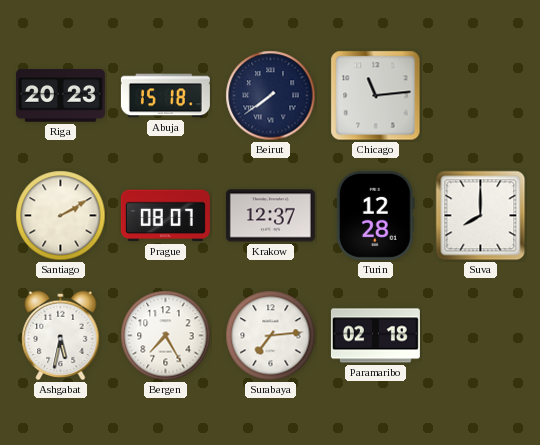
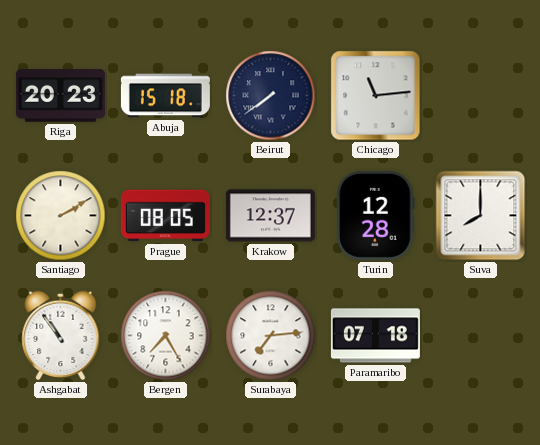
Prague: 08:07 -> 08:05 (165, 216)
Ashgabat: 5:32 -> 10:54 (61, 336)
Paramaribo: 02:18 -> 07:18 (375, 336)
